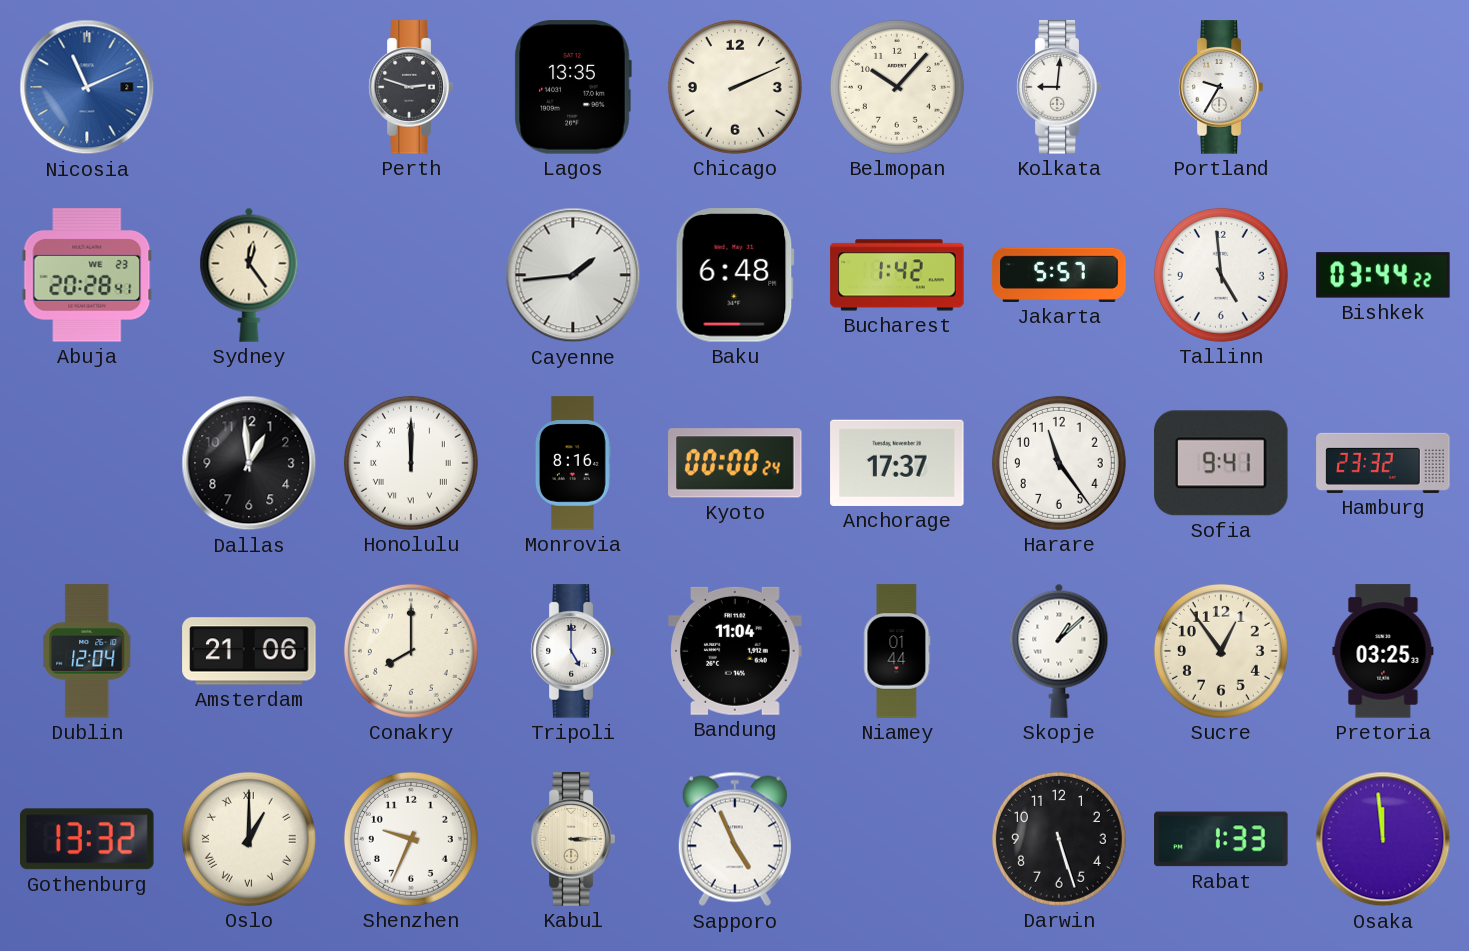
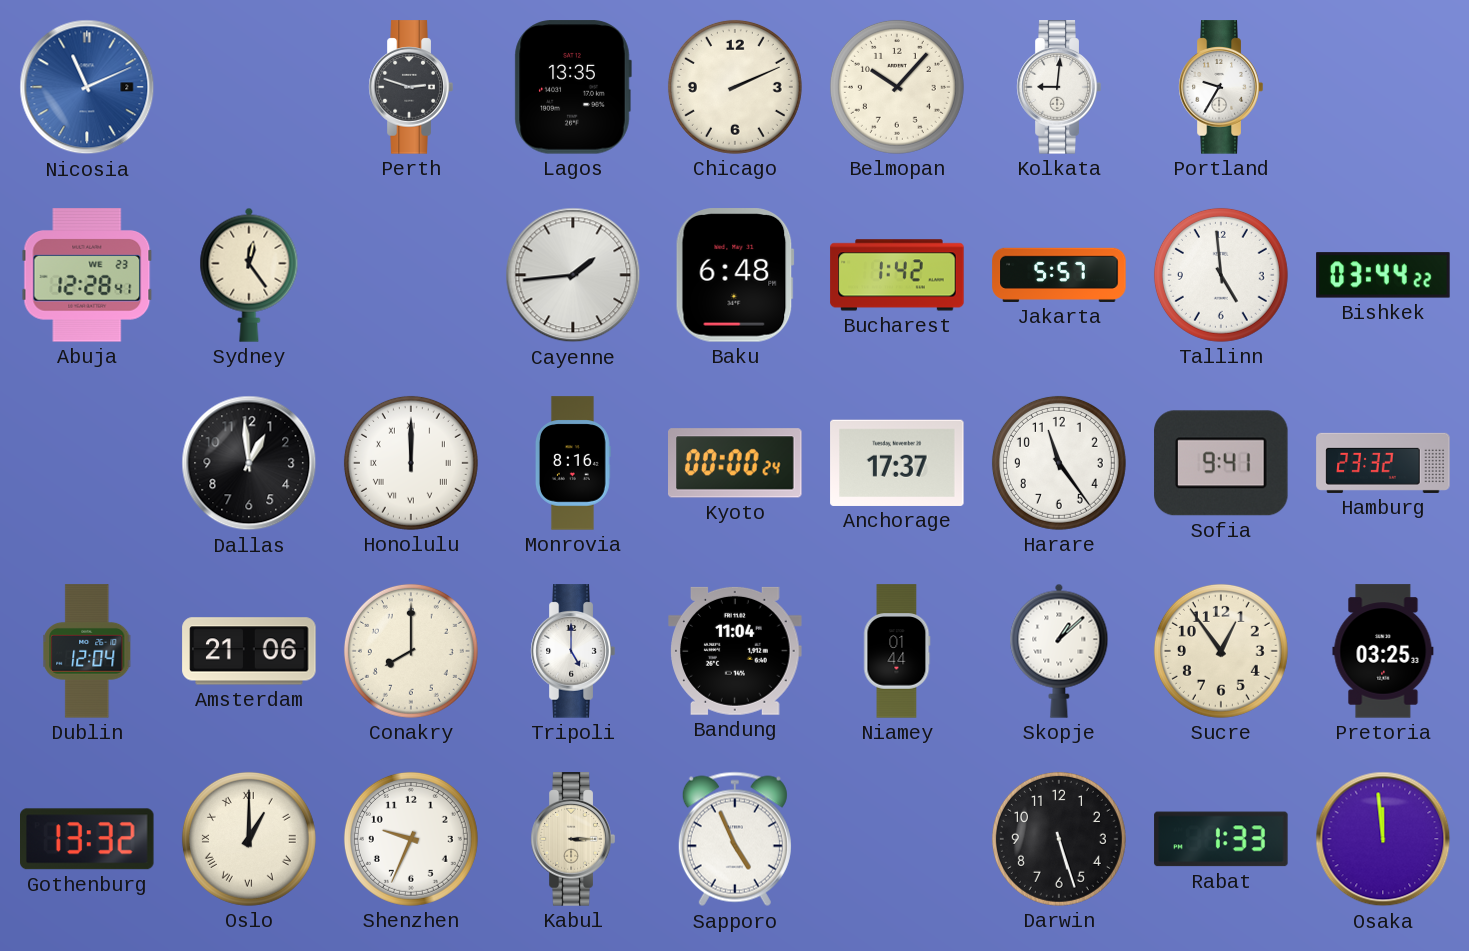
Abuja: 20:28 -> 12:28 (87, 275)
